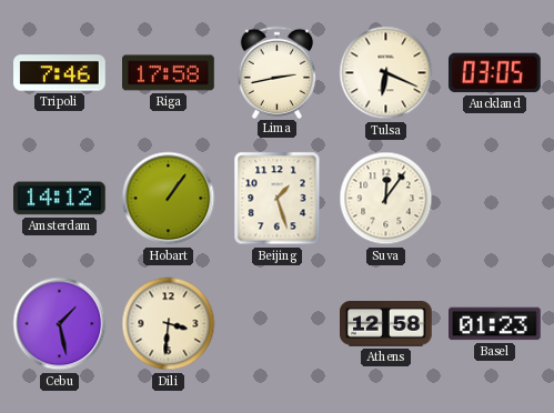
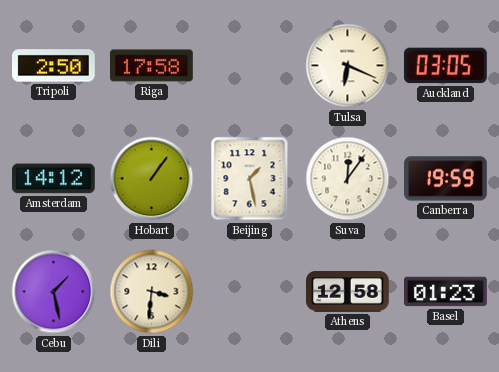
Tripoli: 7:46 -> 2:50 (54, 66)
Lima: 2:43 -> none (278, 72)
Beijing: 1:27 -> 1:28 (250, 179)
Canberra: none -> 19:59 (446, 179)
